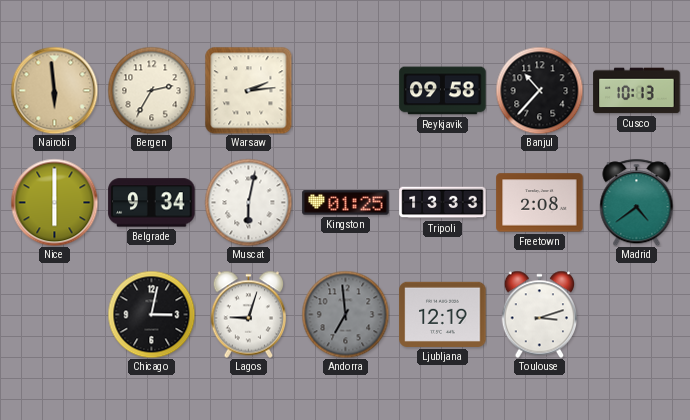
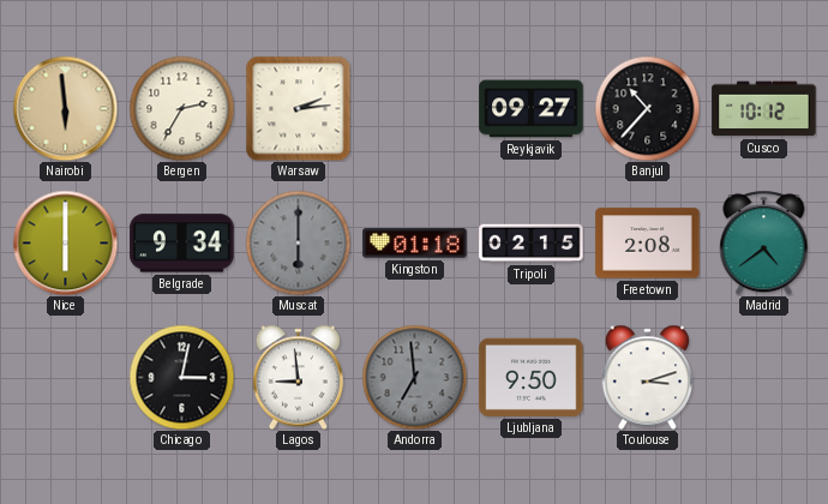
Reykjavik: 09:58 -> 09:27 (532, 109)
Cusco: 10:13 -> 10:12 (764, 109)
Muscat: 6:02 -> 6:00 (298, 242)
Muscat dial: white -> grey (298, 242)
Kingston: 01:25 -> 01:18 (415, 244)
Tripoli: 13:33 -> 02:15 (532, 244)
Lagos: 9:03 -> 8:59 (298, 377)
Ljubljana: 12:19 -> 9:50 (532, 377)
